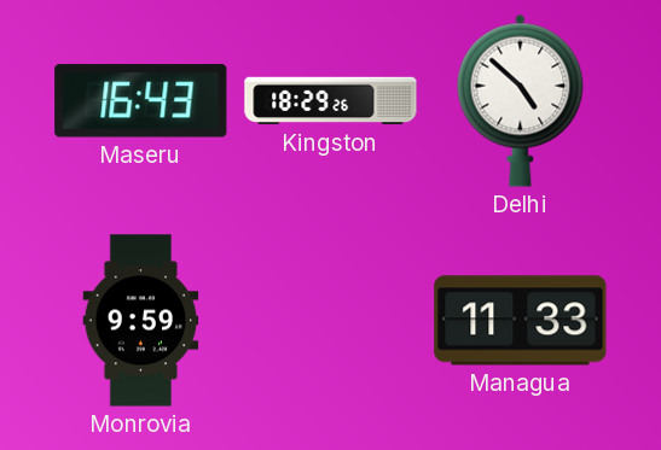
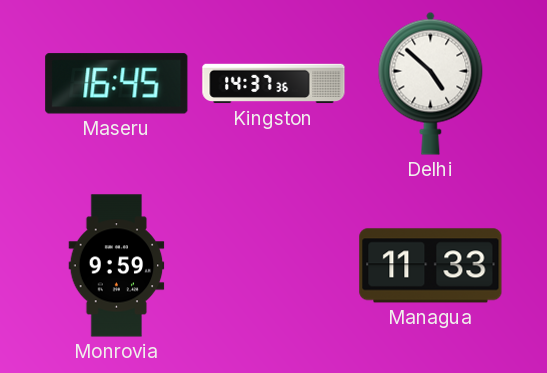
Maseru: 16:43 -> 16:45 (117, 84)
Kingston: 18:29 -> 14:37 (274, 84)
